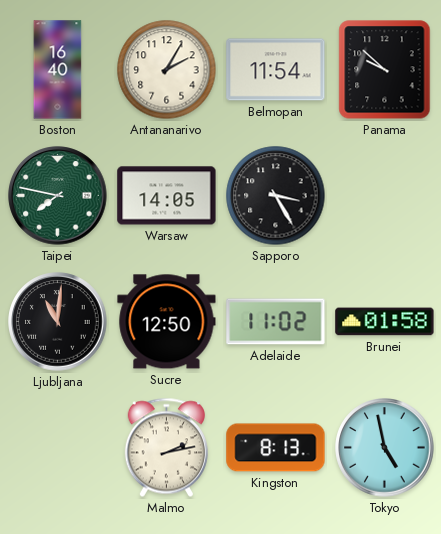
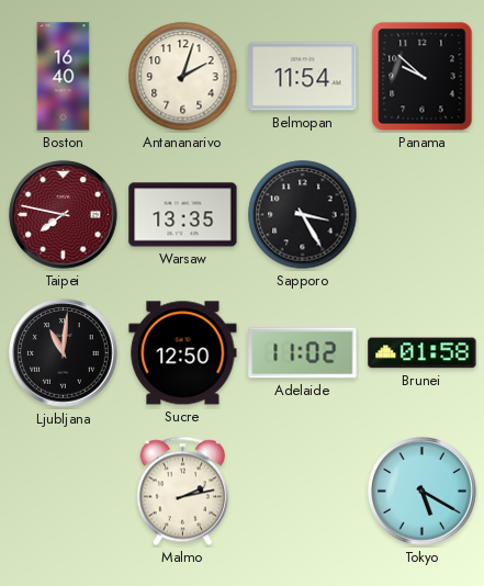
Antananarivo: 2:05 -> 2:03 (183, 77)
Taipei dial: green -> burgundy (64, 215)
Warsaw: 14:05 -> 13:35 (183, 215)
Kingston: 8:13 -> none (276, 448)
Tokyo: 4:58 -> 5:20 (423, 492)
